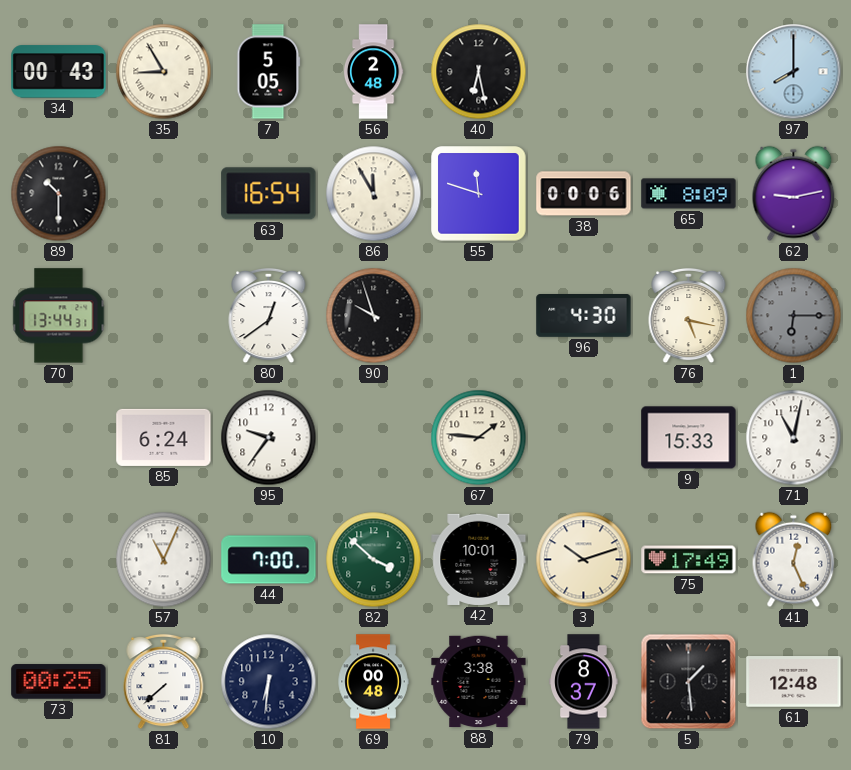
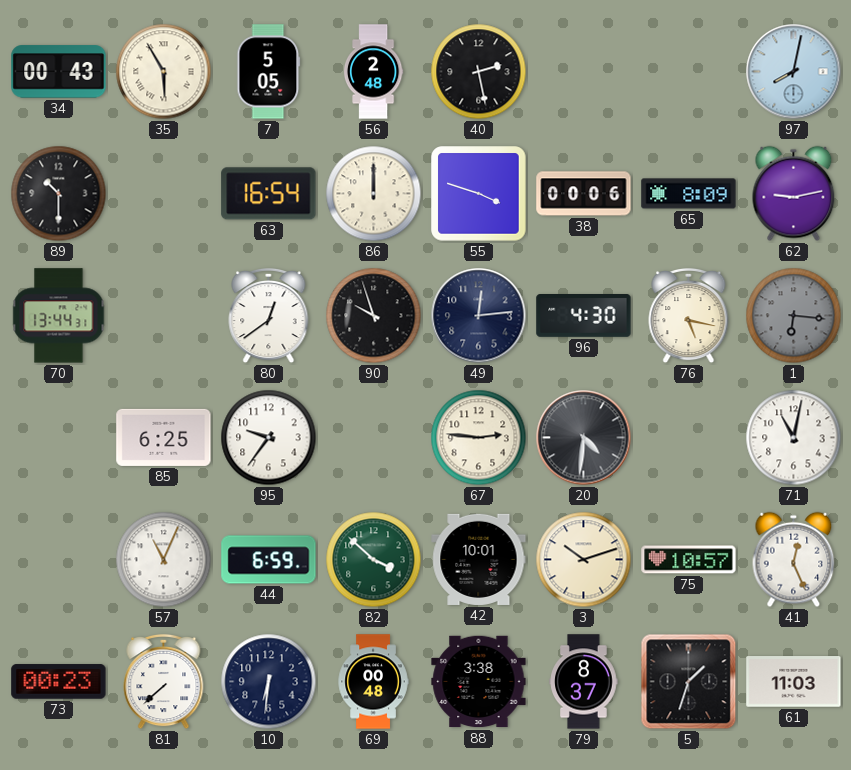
35: 8:55 -> 5:55 (164, 72)
40: 6:28 -> 2:28 (479, 72)
97: 8:00 -> 8:02 (794, 72)
86: 11:55 -> 12:00 (374, 194)
55: 11:48 -> 3:48 (479, 194)
49: none -> 12:14 (479, 316)
1: 6:15 -> 6:16 (794, 316)
85: 6:24 -> 6:25 (164, 437)
67: 1:46 -> 2:46 (479, 438)
20: none -> 4:31 (584, 438)
9: 15:33 -> none (689, 438)
44: 7:00 -> 6:59 (269, 560)
75: 17:49 -> 10:57 (689, 560)
73: 00:25 -> 00:23 (59, 682)
5: 1:29 -> 1:33 (689, 682)
61: 12:48 -> 11:03 (794, 682)
